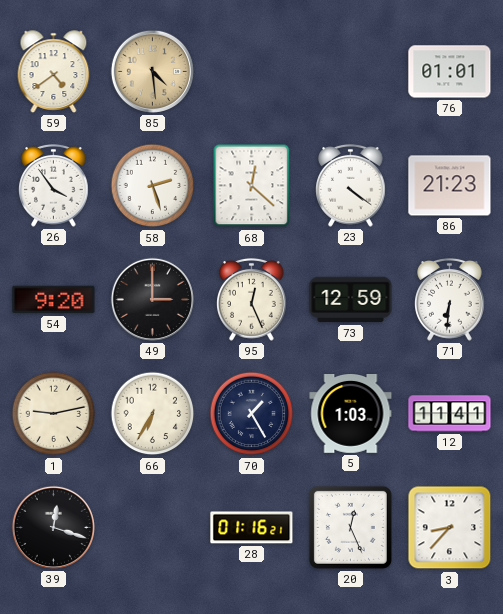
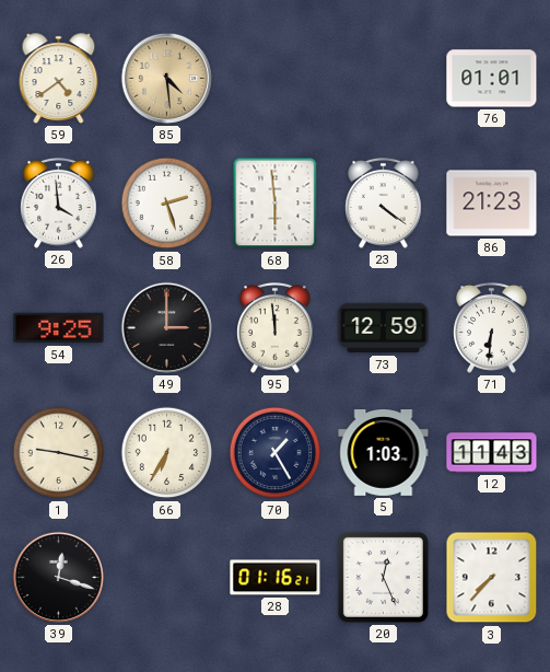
26: 3:54 -> 3:59 (59, 204)
68: 12:22 -> 5:59 (276, 204)
54: 9:20 -> 9:25 (59, 328)
95: 12:26 -> 11:59 (276, 328)
1: 9:13 -> 9:17 (59, 453)
12: 11:41 -> 11:43 (492, 453)
3: 8:37 -> 7:37 (492, 578)
